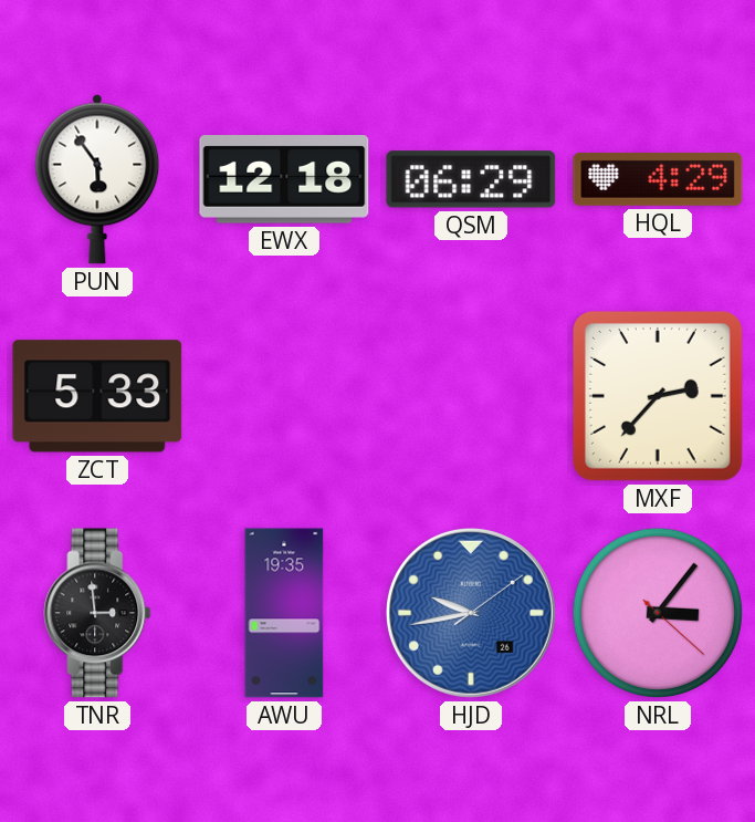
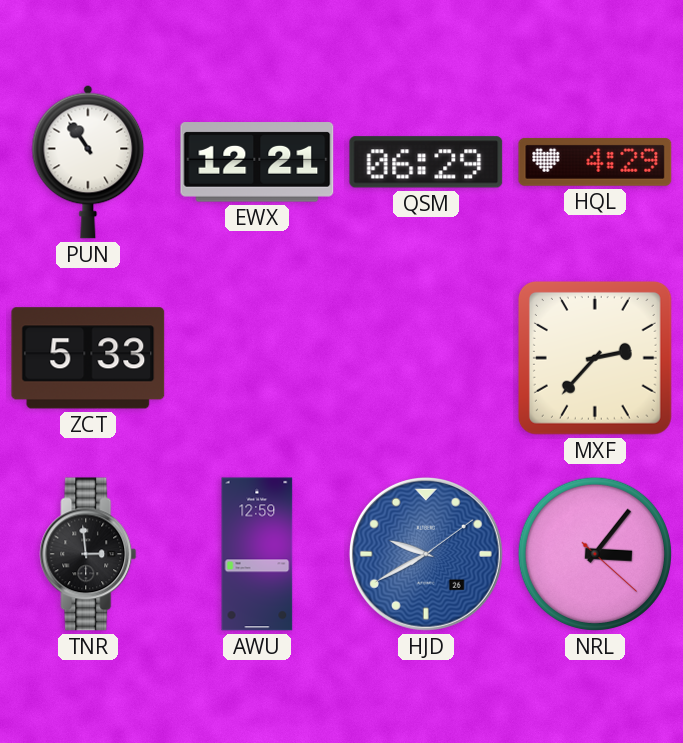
PUN: 5:54 -> 10:54 (88, 162)
EWX: 12:18 -> 12:21 (257, 162)
AWU: 19:35 -> 12:59 (257, 554)
HJD: 9:43 -> 9:40 (426, 554)
